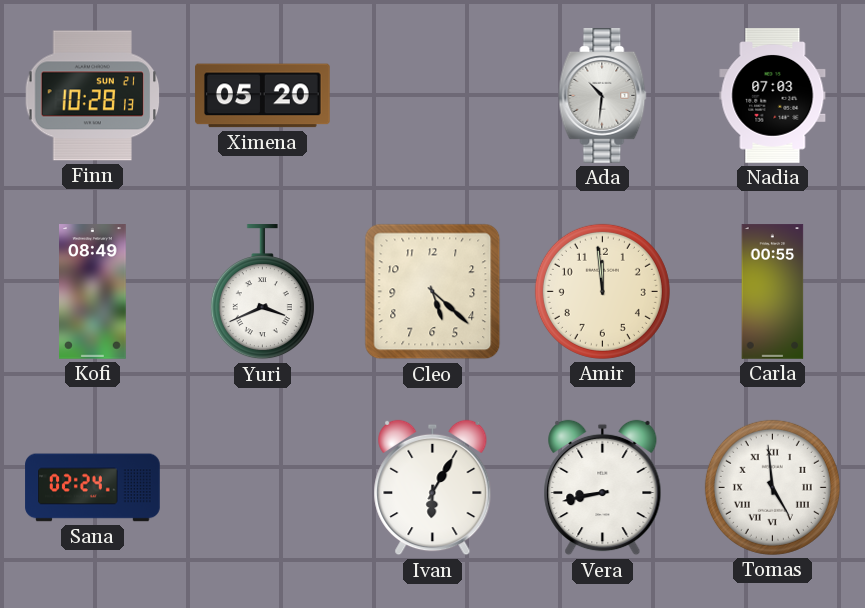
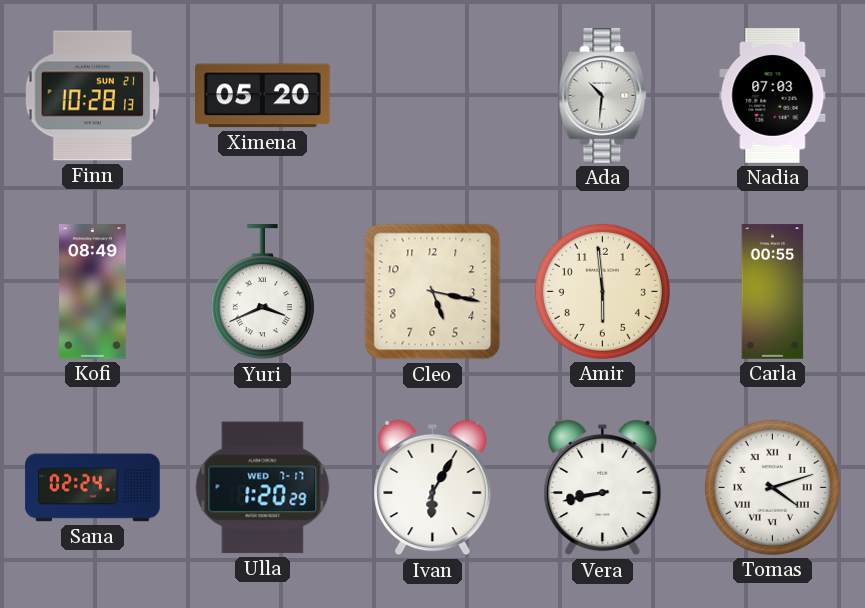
Cleo: 5:22 -> 5:17 (433, 292)
Amir: 11:59 -> 5:59 (602, 291)
Ulla: none -> 1:20 (263, 488)
Tomas: 4:59 -> 4:12 (772, 487)
